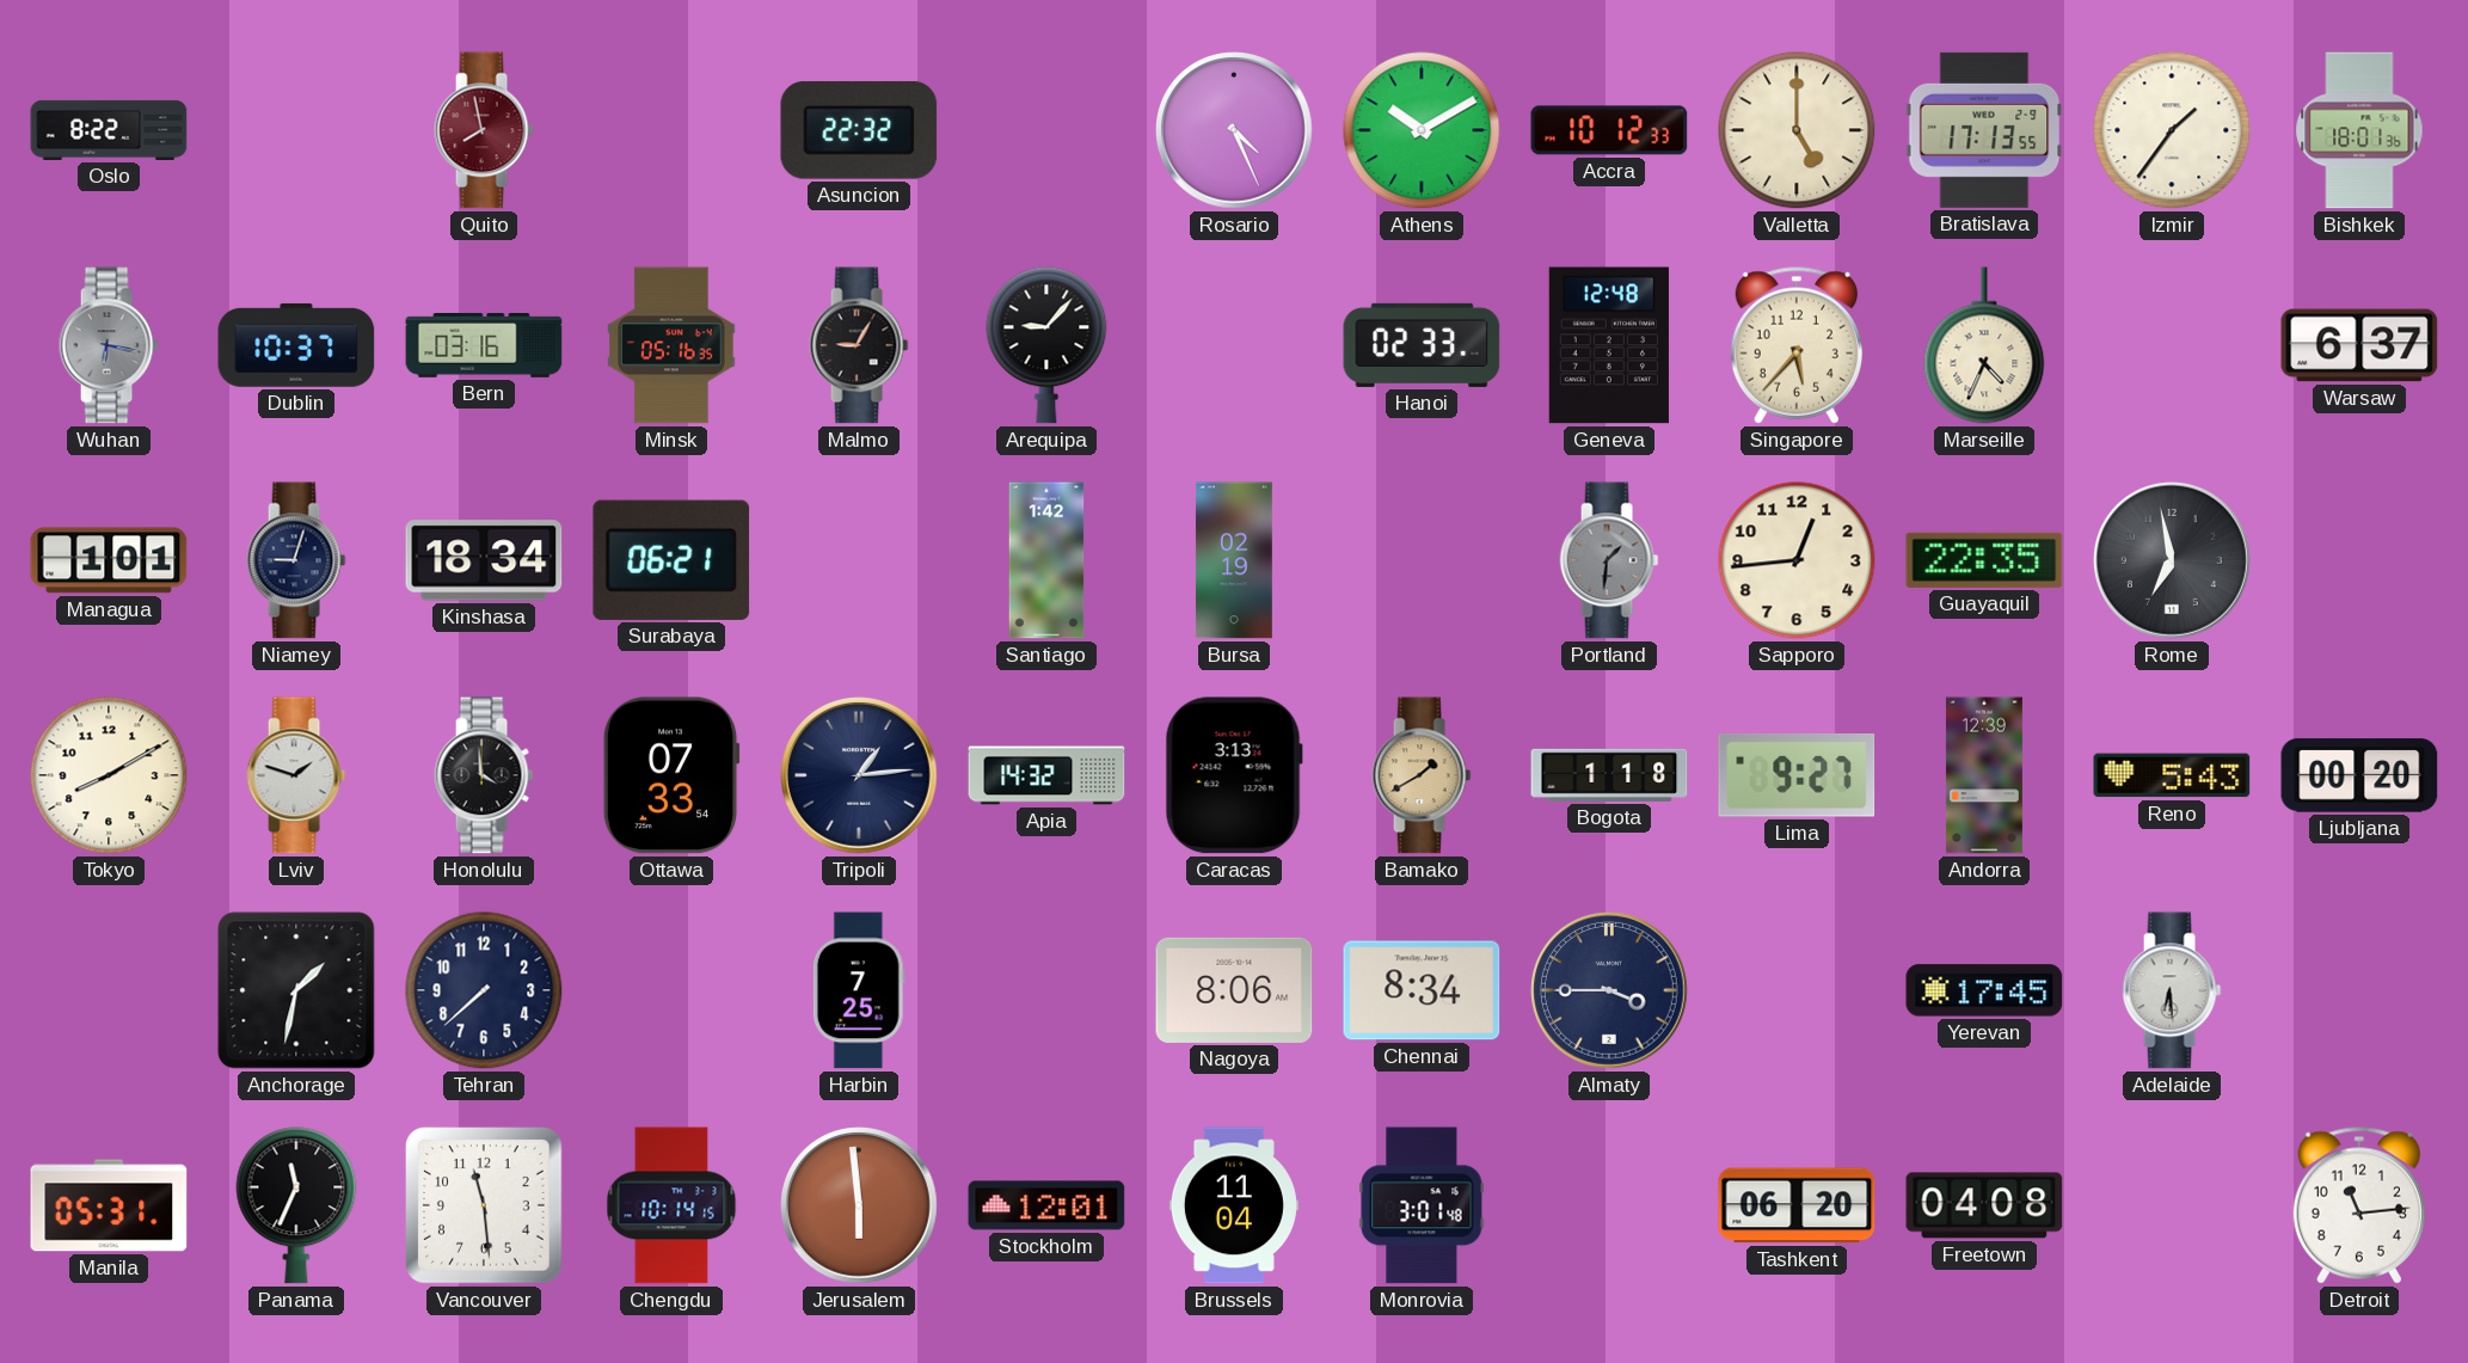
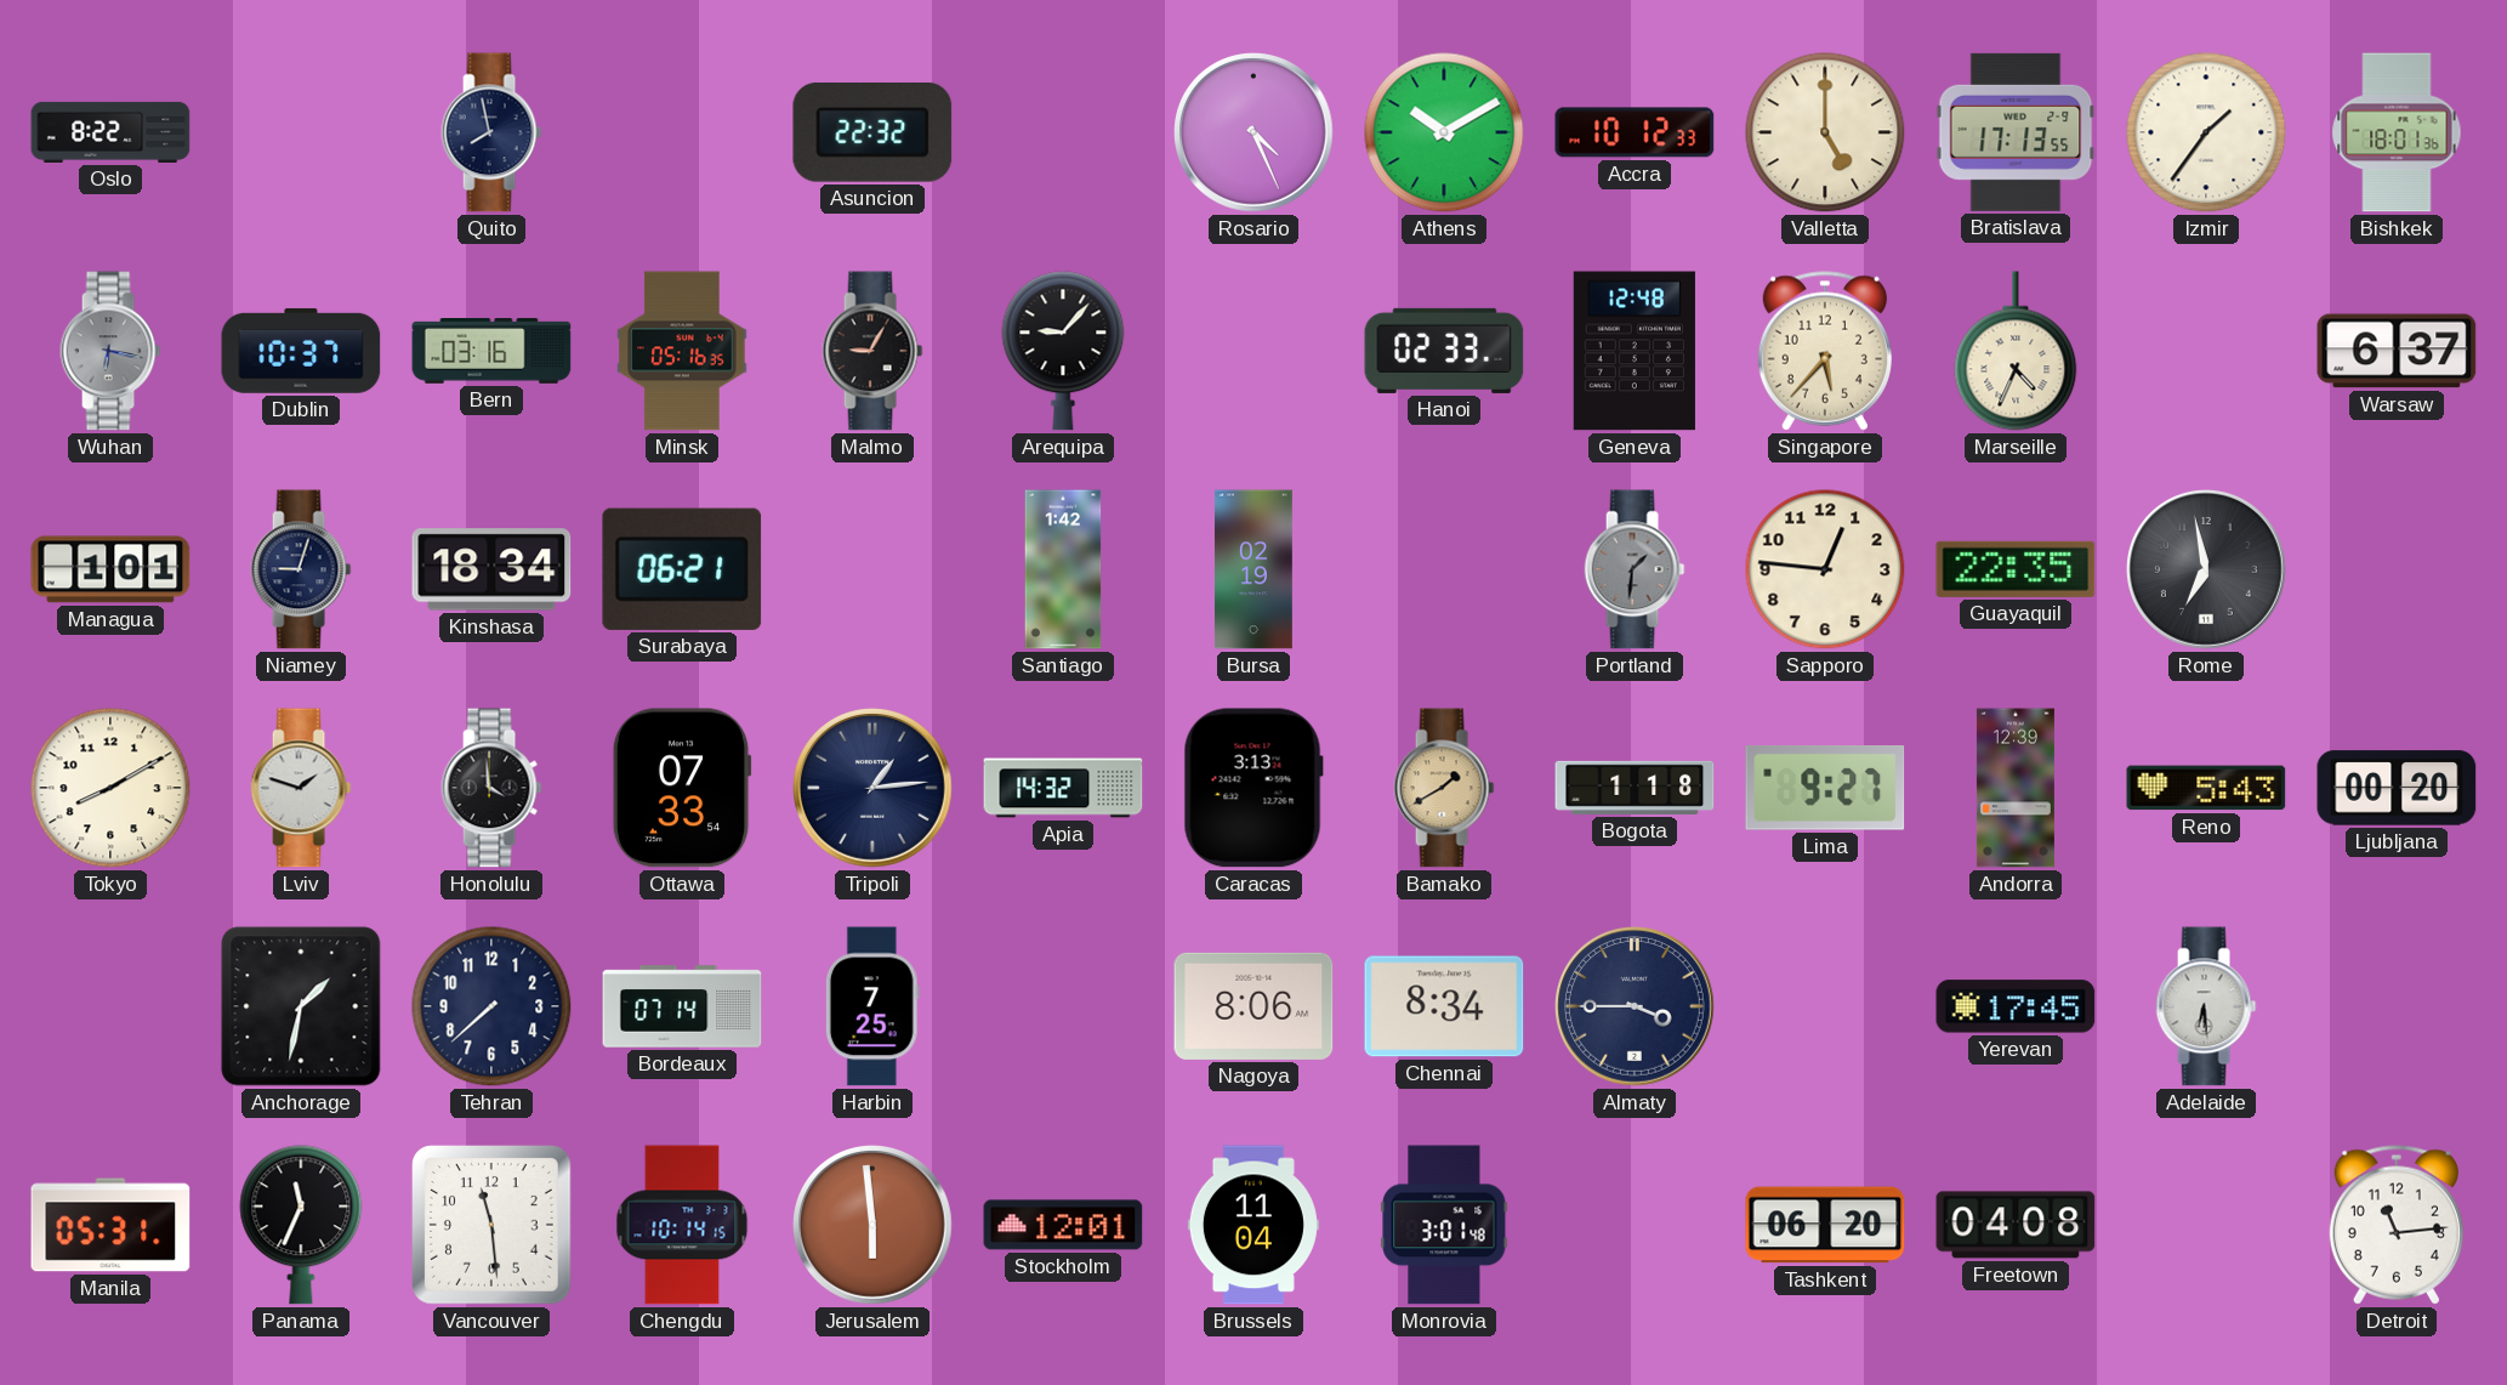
Quito dial: burgundy -> navy (491, 132)
Sapporo: 12:44 -> 12:46 (1825, 569)
Bordeaux: none -> 07:14 (682, 1006)
